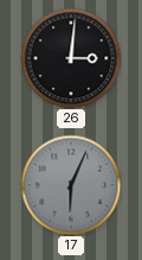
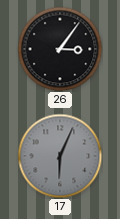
26: 3:01 -> 3:06 (60, 49)
